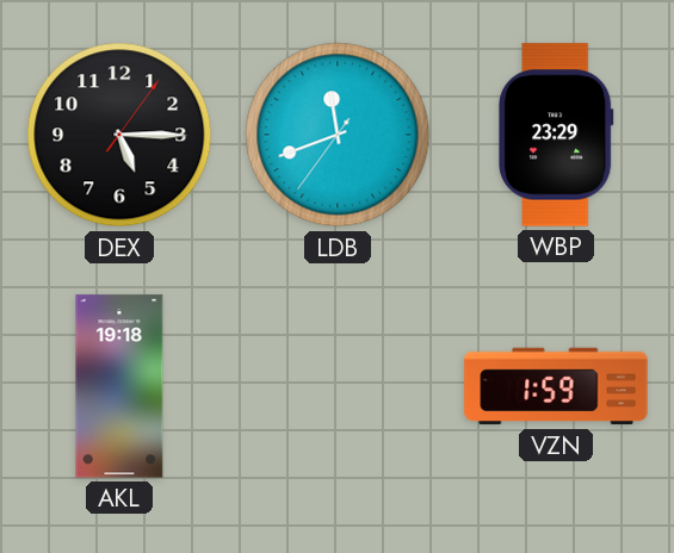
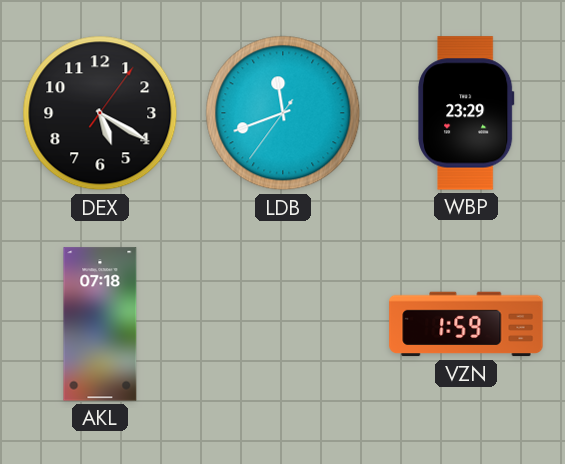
DEX: 5:15 -> 5:20 (100, 113)
AKL: 19:18 -> 07:18 (100, 324)
